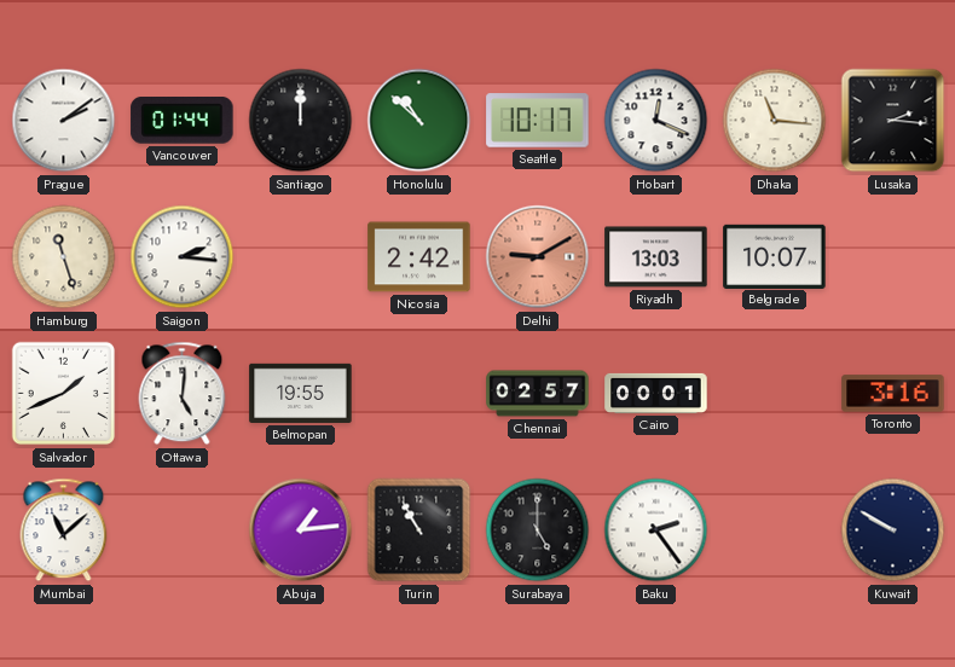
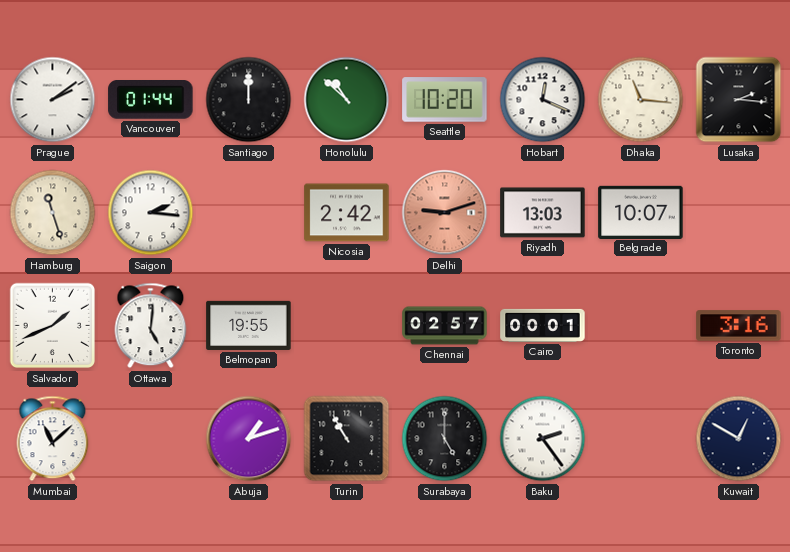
Seattle: 10:17 -> 10:20 (445, 100)
Delhi: 9:10 -> 9:12 (445, 213)
Abuja: 1:14 -> 1:12 (249, 439)
Kuwait: 9:50 -> 12:50 (739, 439)
